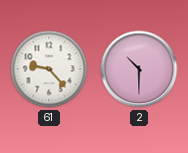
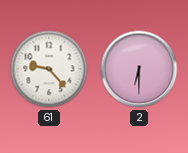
2: 10:30 -> 6:30 (139, 69)
